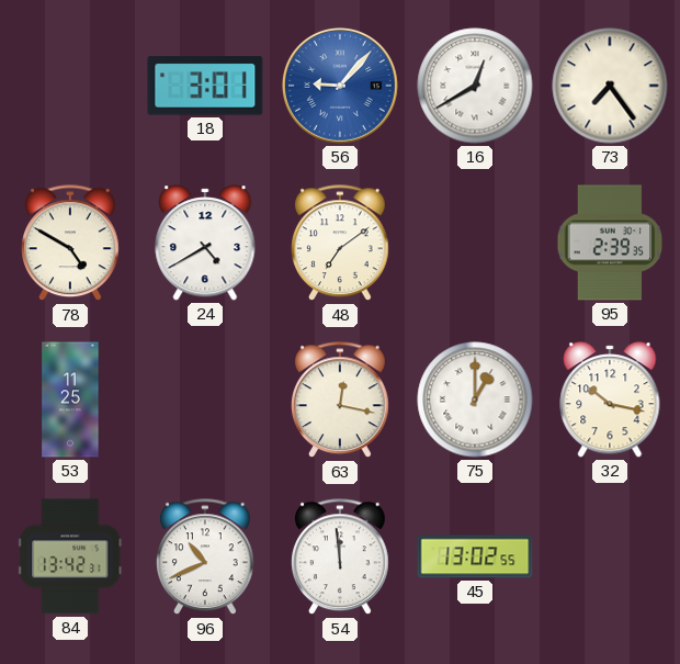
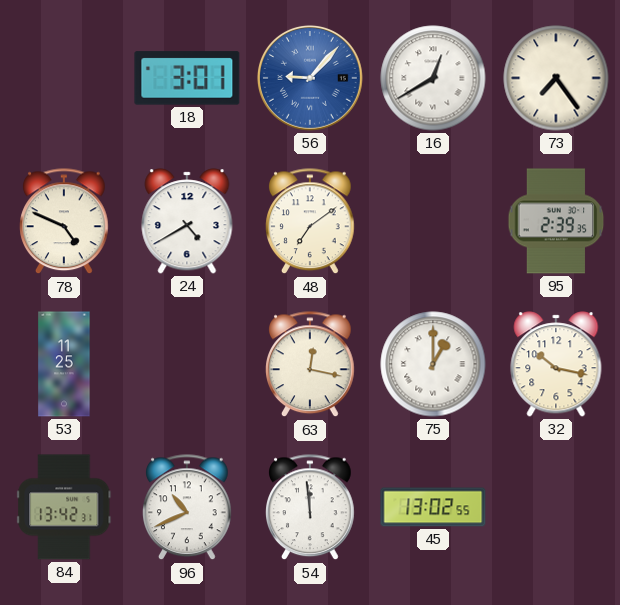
78: 4:50 -> 4:49 (65, 222)
